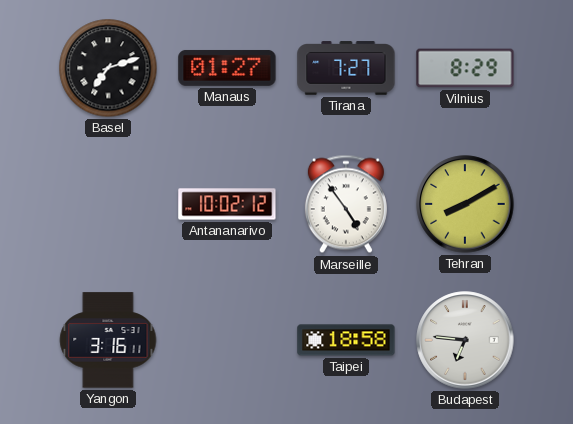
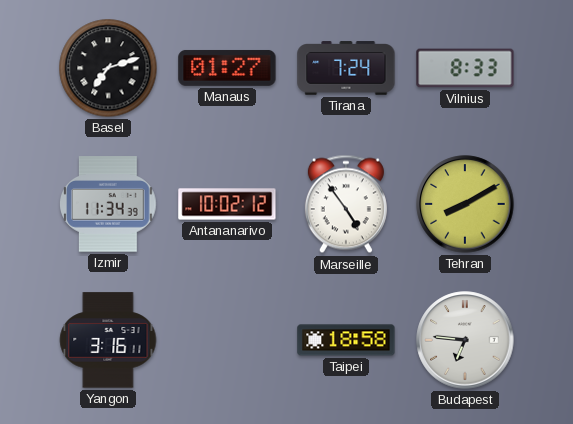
Tirana: 7:27 -> 7:24 (346, 68)
Vilnius: 8:29 -> 8:33 (465, 68)
Izmir: none -> 11:34 (109, 204)
